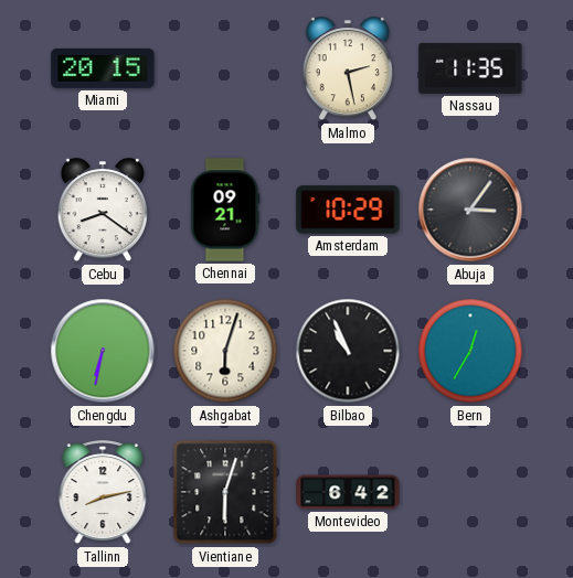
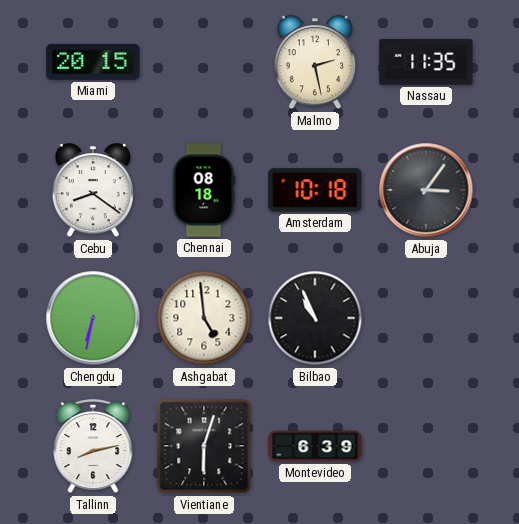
Chennai: 09:21 -> 08:18 (204, 190)
Amsterdam: 10:29 -> 10:18 (315, 190)
Ashgabat: 6:03 -> 4:59 (204, 318)
Bern: 12:35 -> none (470, 351)
Montevideo: 6:42 -> 6:39 (315, 446)
